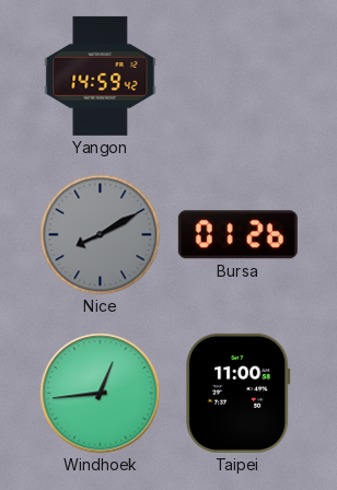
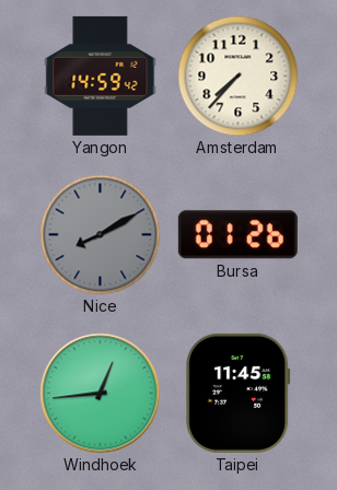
Amsterdam: none -> 7:37 (239, 77)
Taipei: 11:00 -> 11:45 (239, 393)
